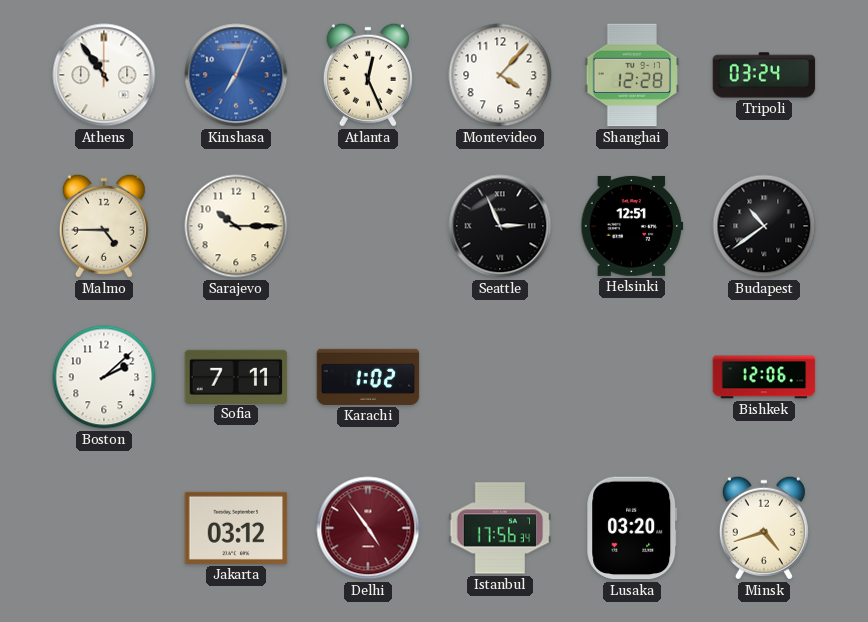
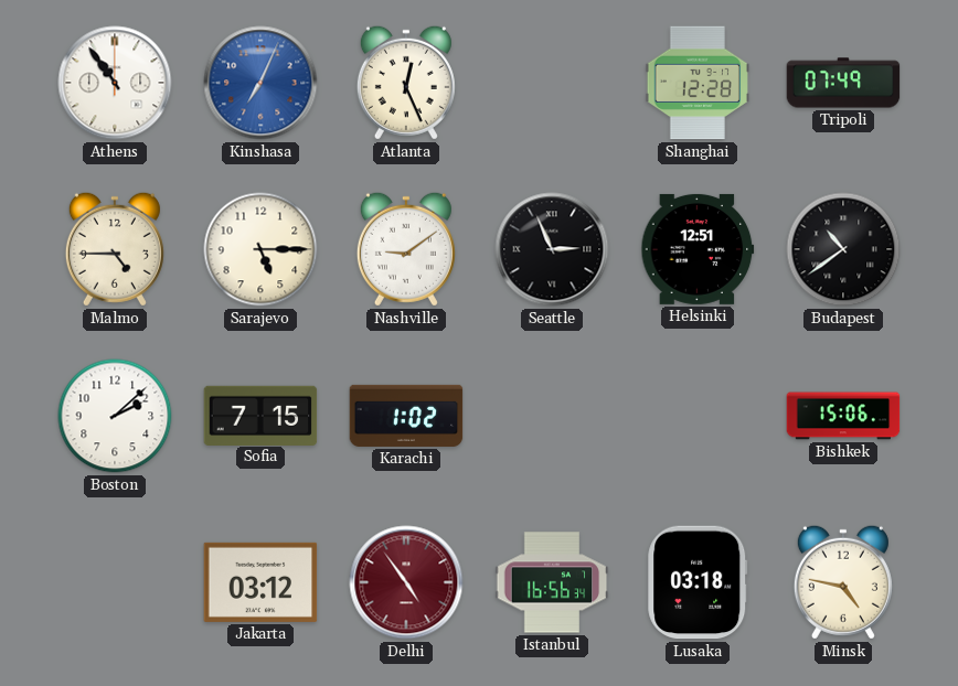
Montevideo: 4:07 -> none (500, 75)
Tripoli: 03:24 -> 07:49 (843, 83)
Sarajevo: 10:15 -> 5:15 (260, 249)
Nashville: none -> 9:09 (406, 249)
Sofia: 7:11 -> 7:15 (260, 415)
Bishkek: 12:06 -> 15:06 (843, 416)
Istanbul: 17:56 -> 16:56 (552, 582)
Lusaka: 03:20 -> 03:18 (698, 582)
Minsk: 4:42 -> 4:47 (843, 582)
